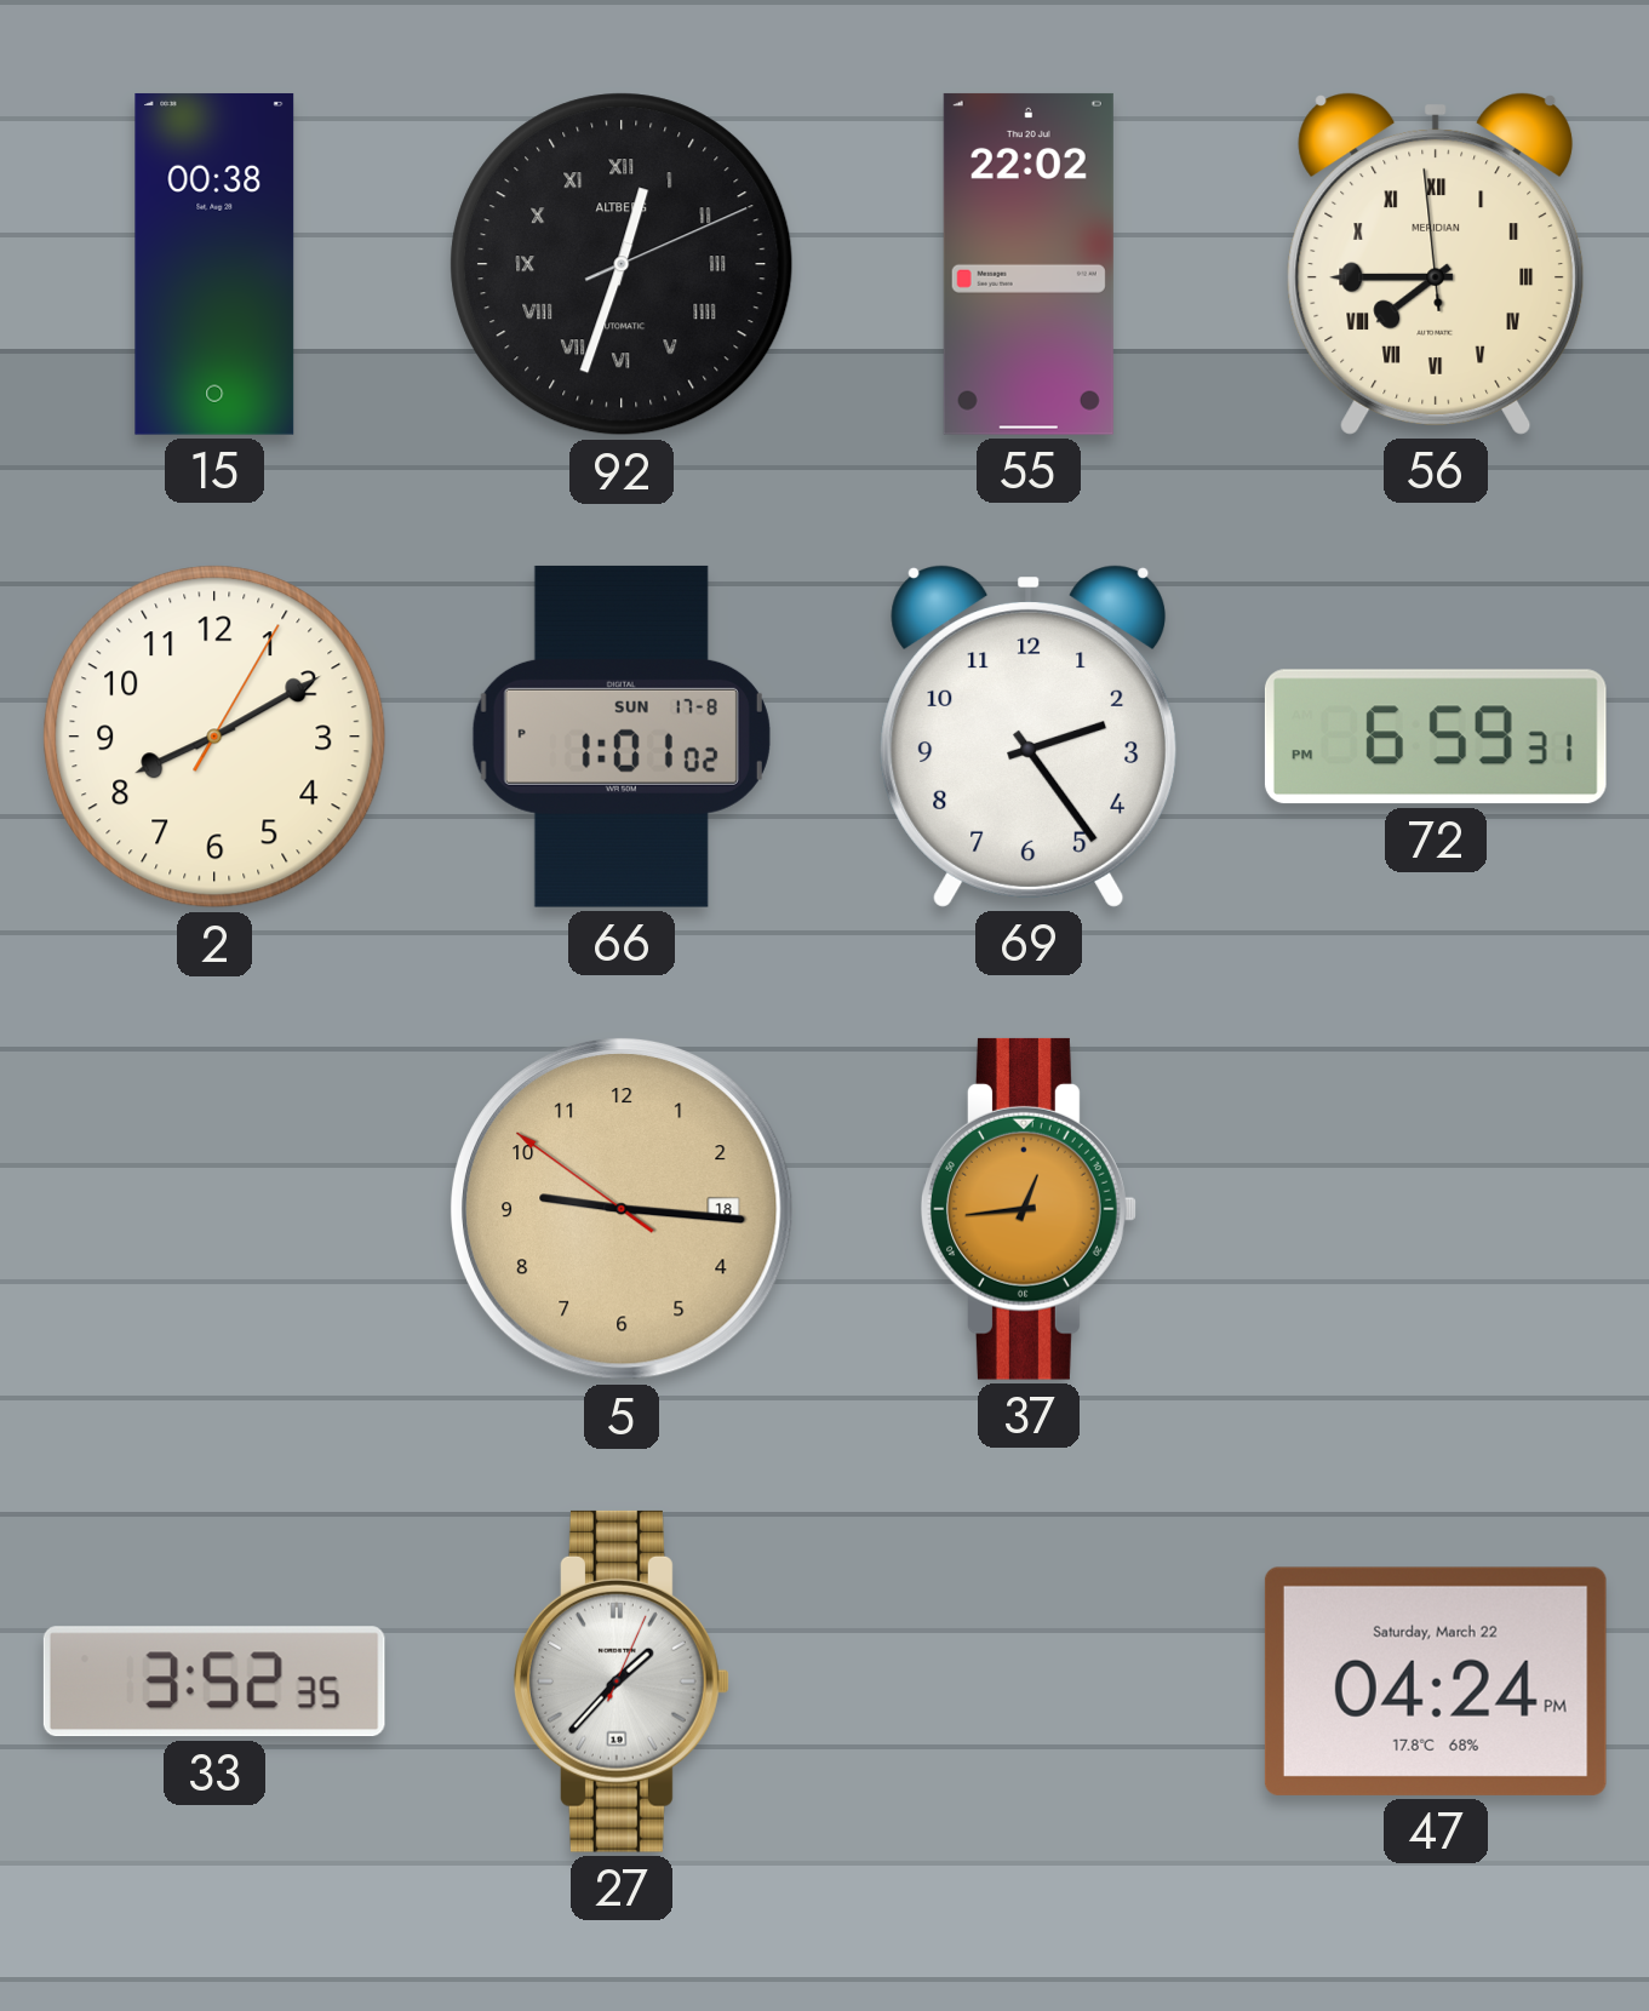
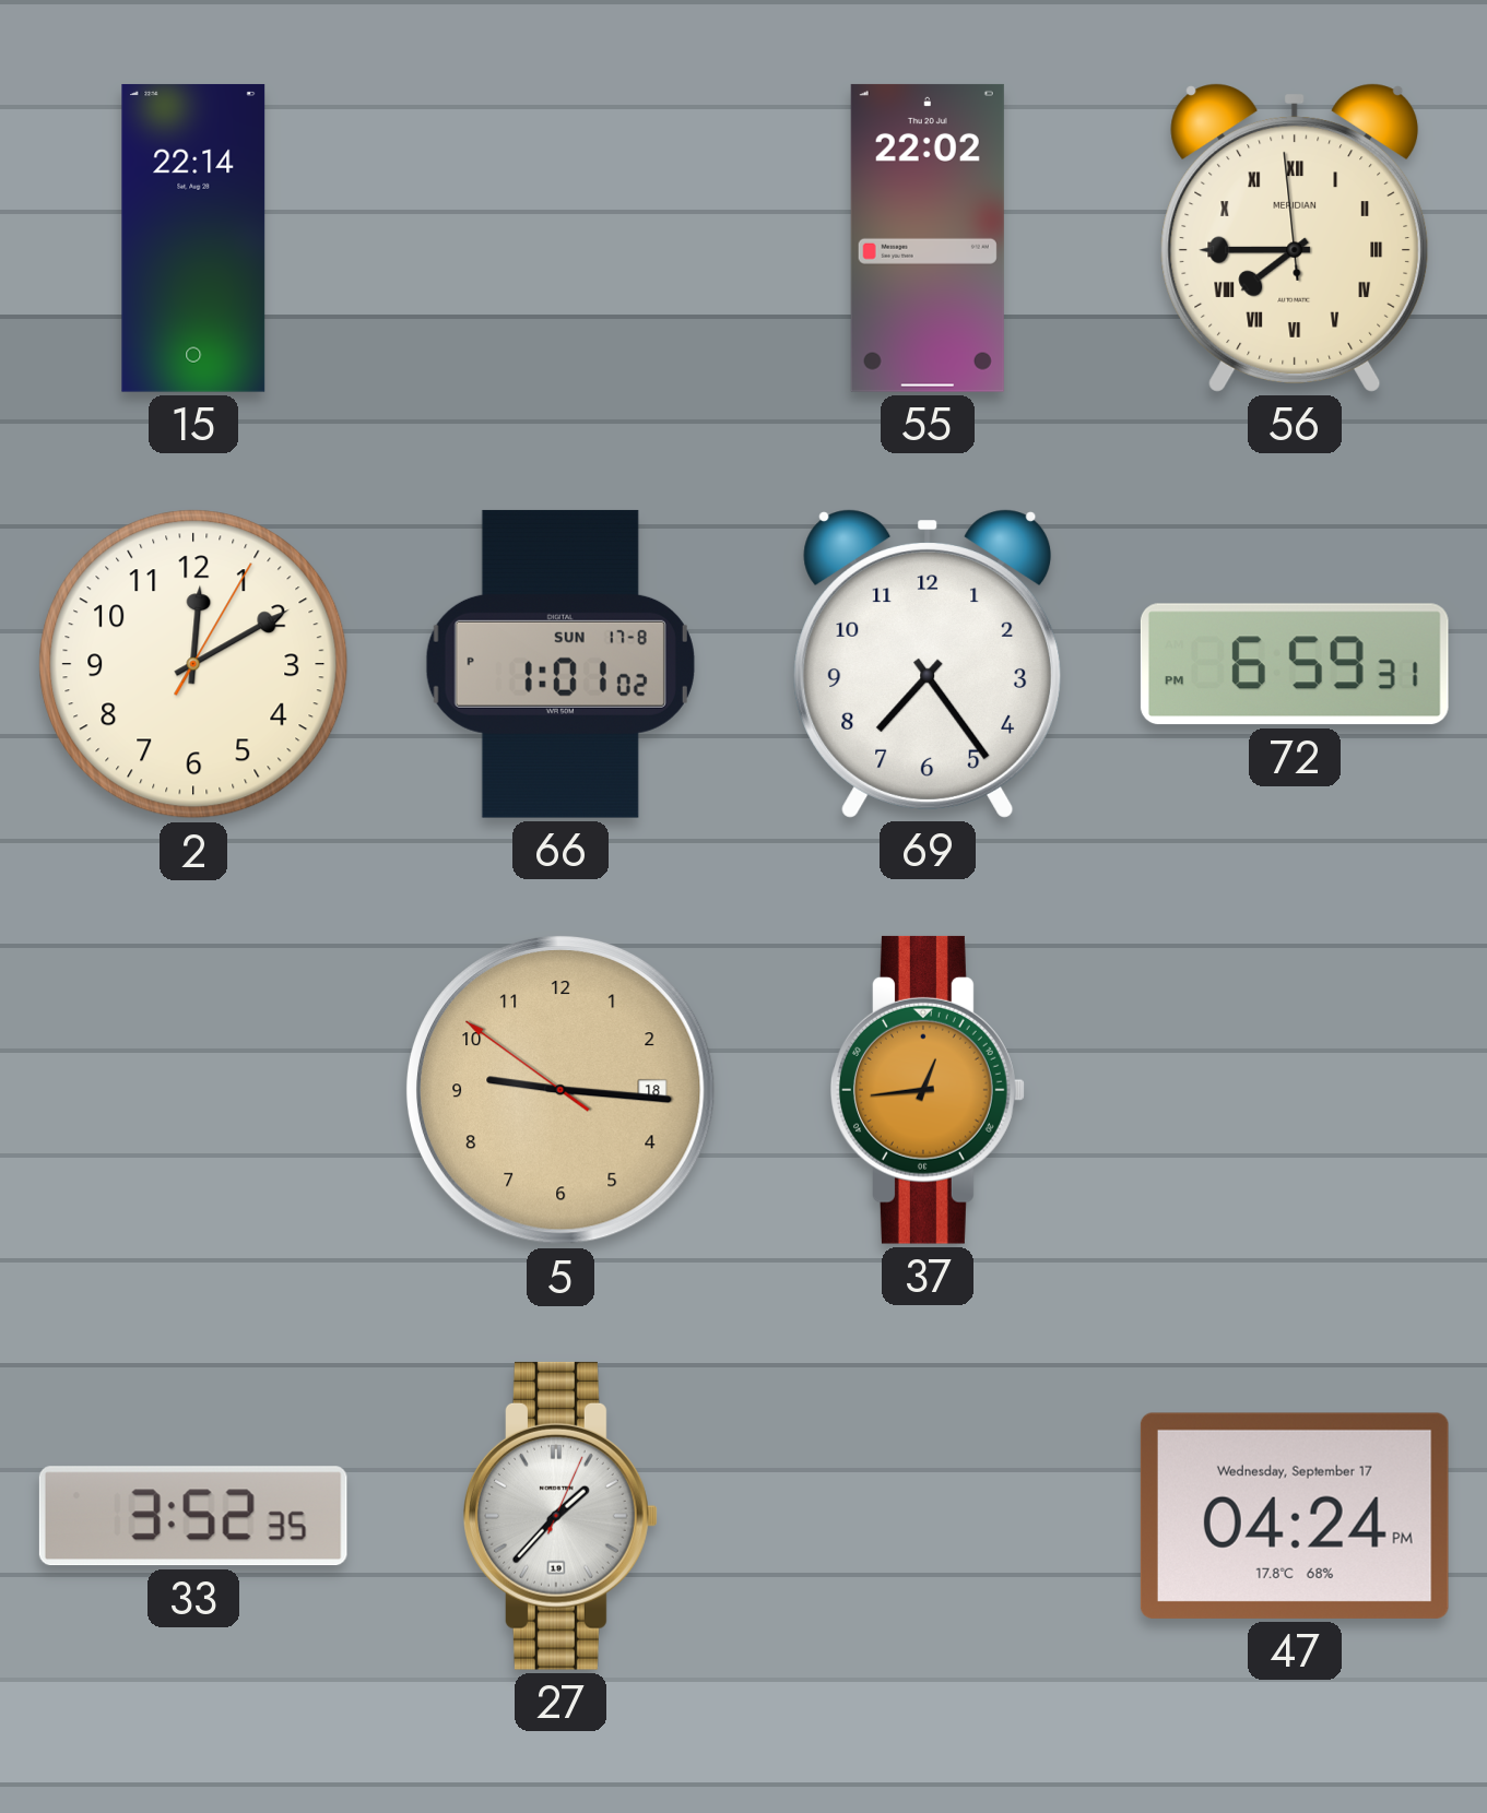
15: 00:38 -> 22:14 (193, 238)
92: 12:33 -> none (622, 264)
2: 8:10 -> 12:10 (193, 664)
69: 2:24 -> 7:24 (928, 664)
47 date: Saturday, March 22 -> Wednesday, September 17 (1295, 1516)
